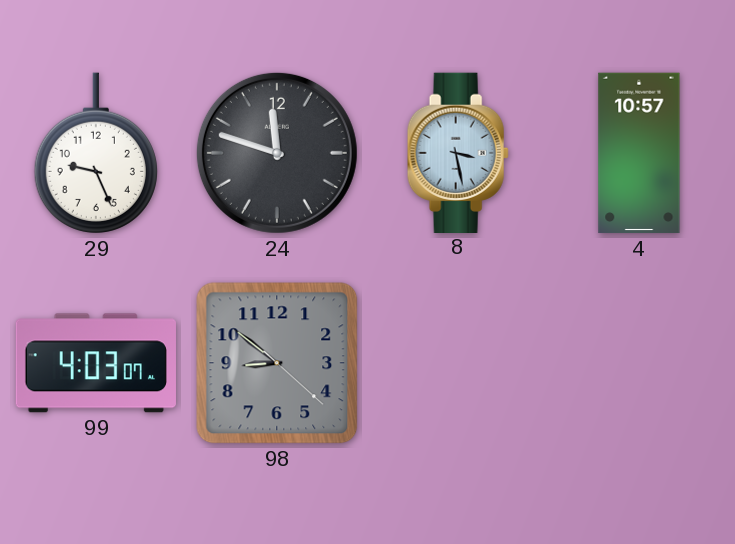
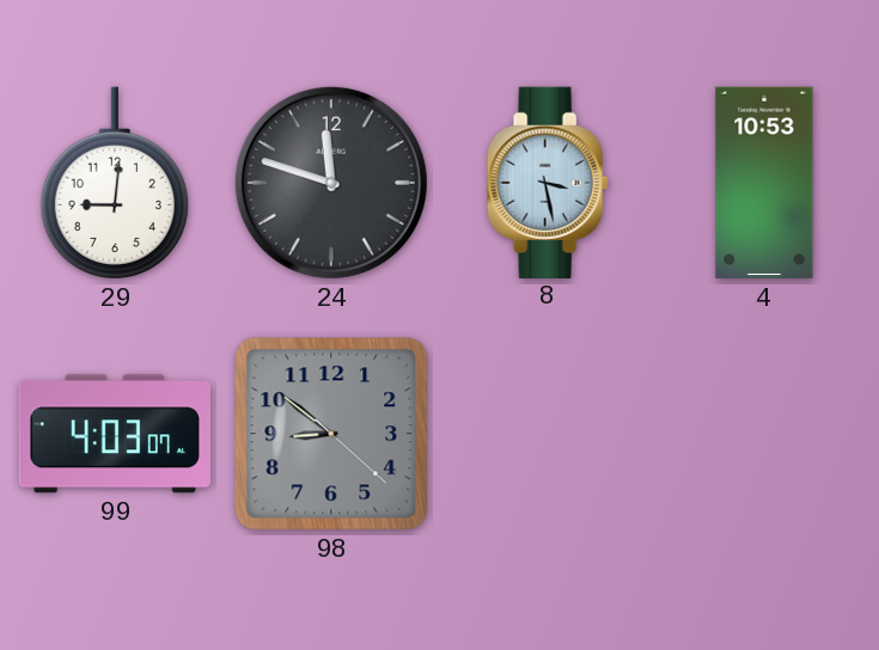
29: 9:26 -> 9:01 (115, 183)
4: 10:57 -> 10:53 (764, 183)
